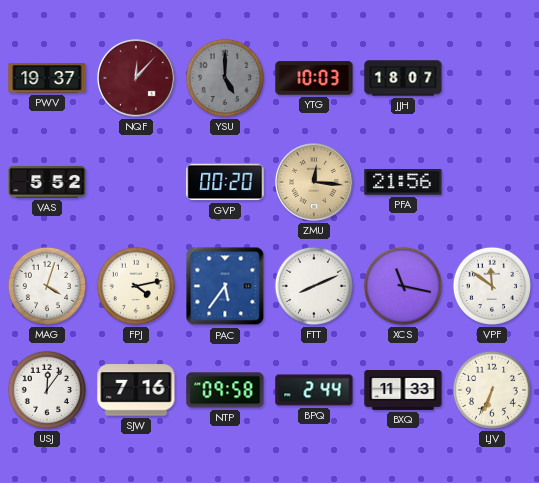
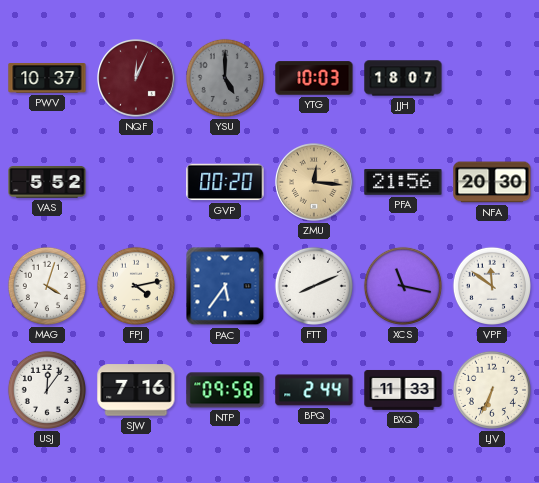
PWV: 19:37 -> 10:37 (47, 79)
NQF: 12:07 -> 12:04 (137, 79)
NFA: none -> 20:30 (492, 182)
